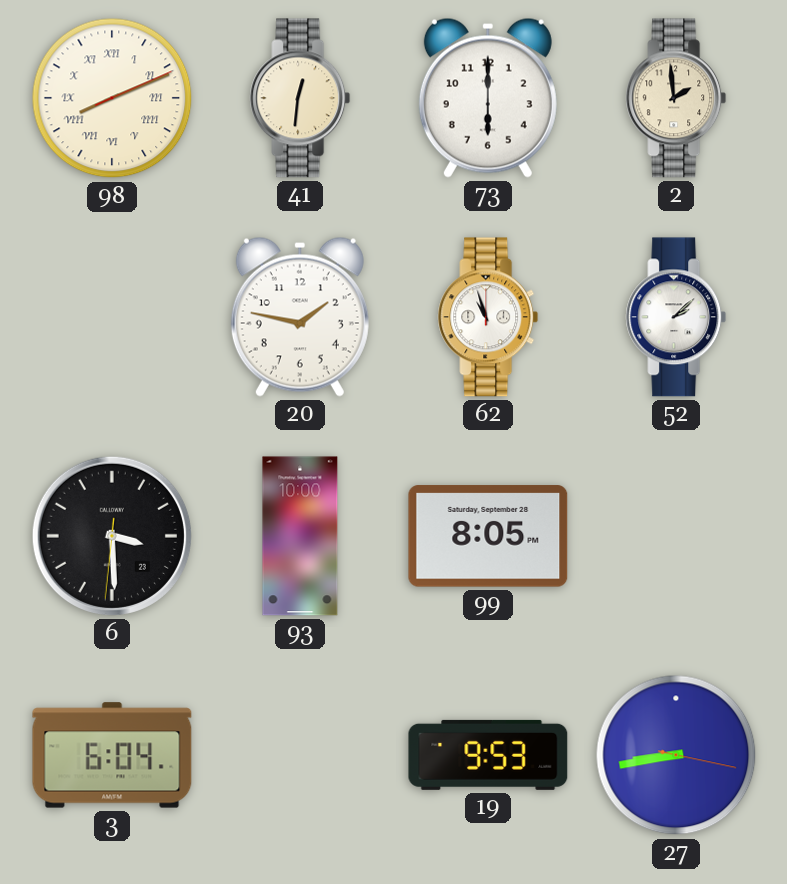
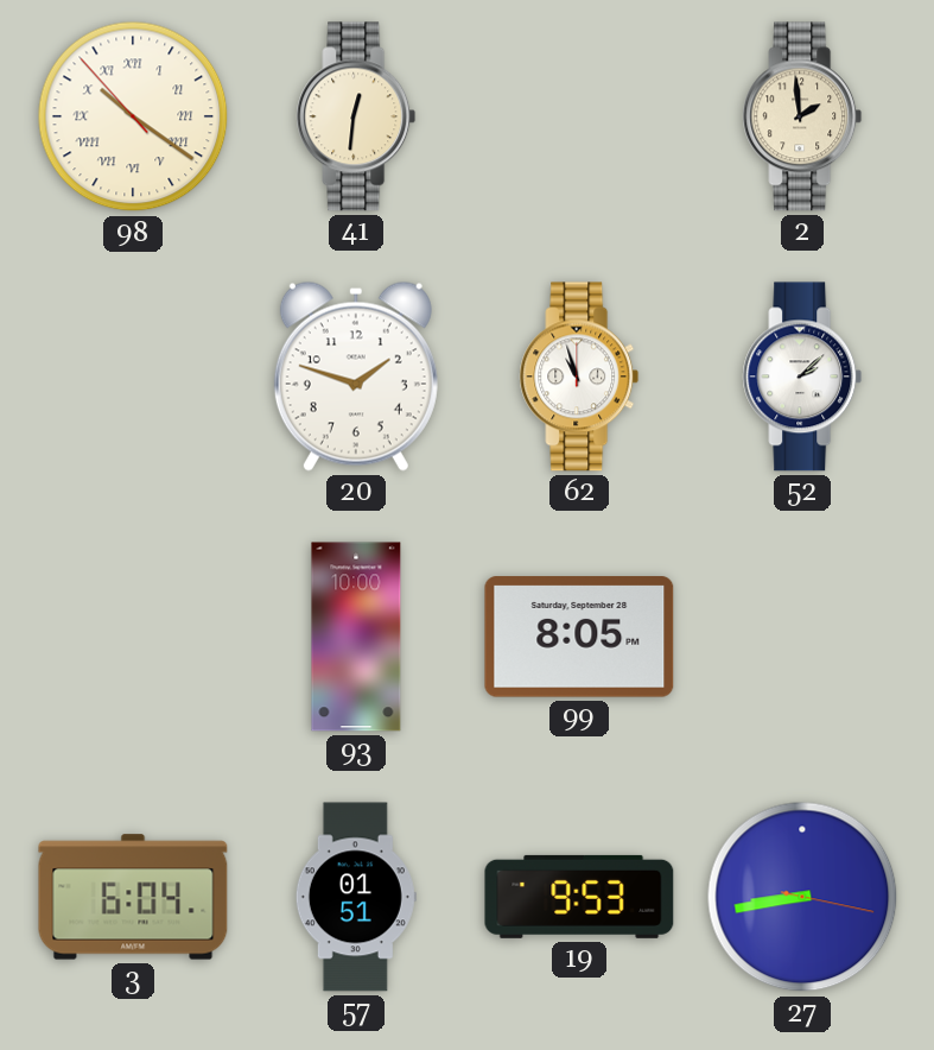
98: 8:11 -> 10:20 (133, 116)
73: 6:00 -> none (488, 98)
20: 1:47 -> 1:48 (356, 377)
6: 3:29 -> none (112, 536)
57: none -> 01:51 (356, 897)
